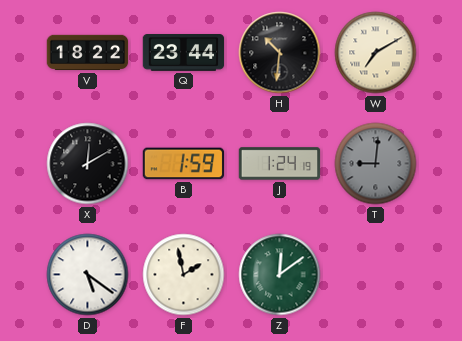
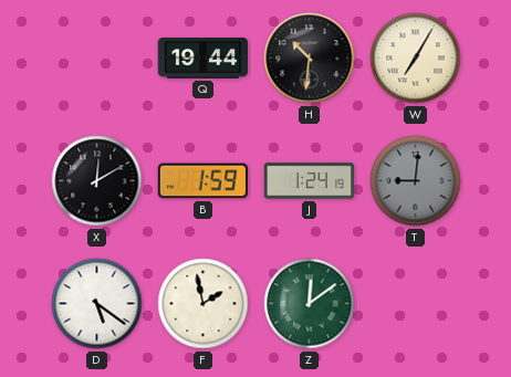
V: 18:22 -> none (88, 53)
Q: 23:44 -> 19:44 (204, 59)
W: 7:10 -> 7:05 (416, 59)
